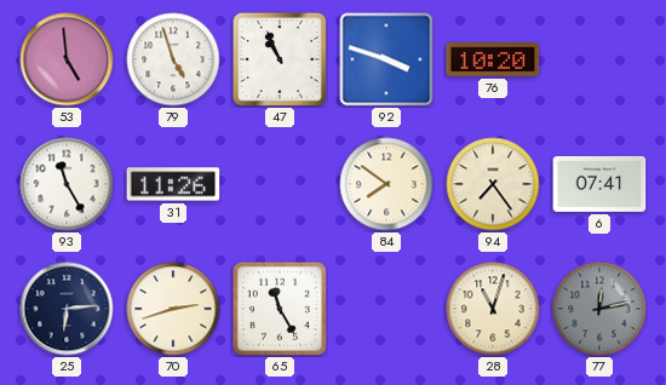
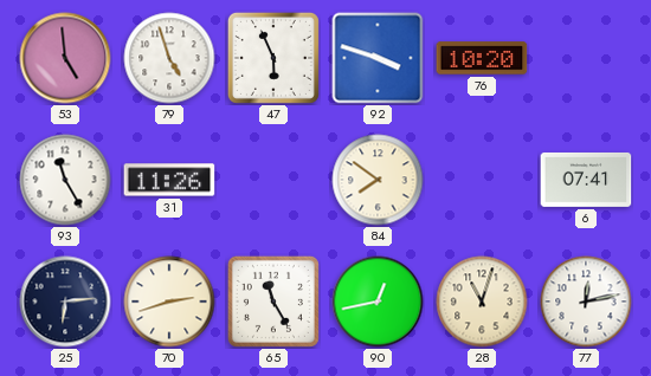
47: 10:56 -> 5:56 (273, 58)
94: 7:24 -> none (493, 184)
90: none -> 12:43 (378, 302)
77 dial: grey -> white (586, 302)
